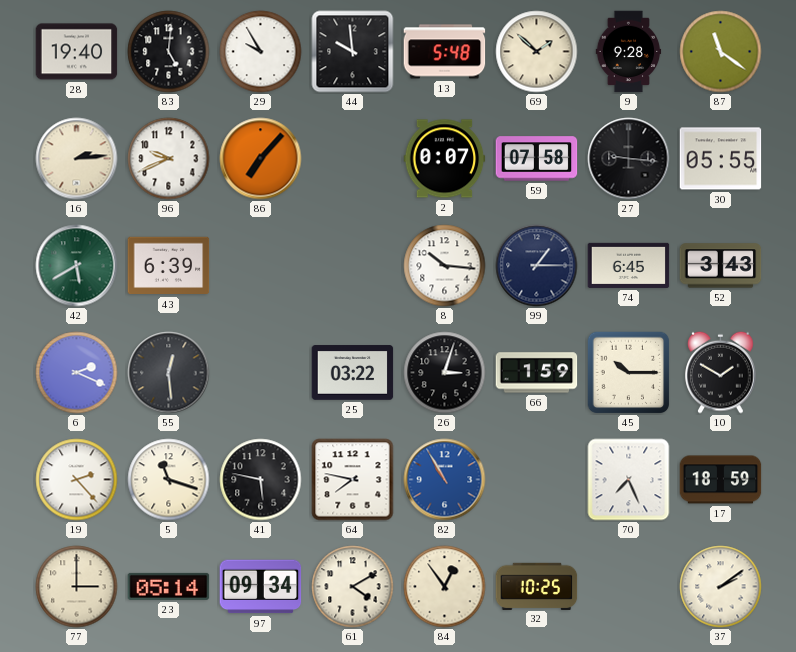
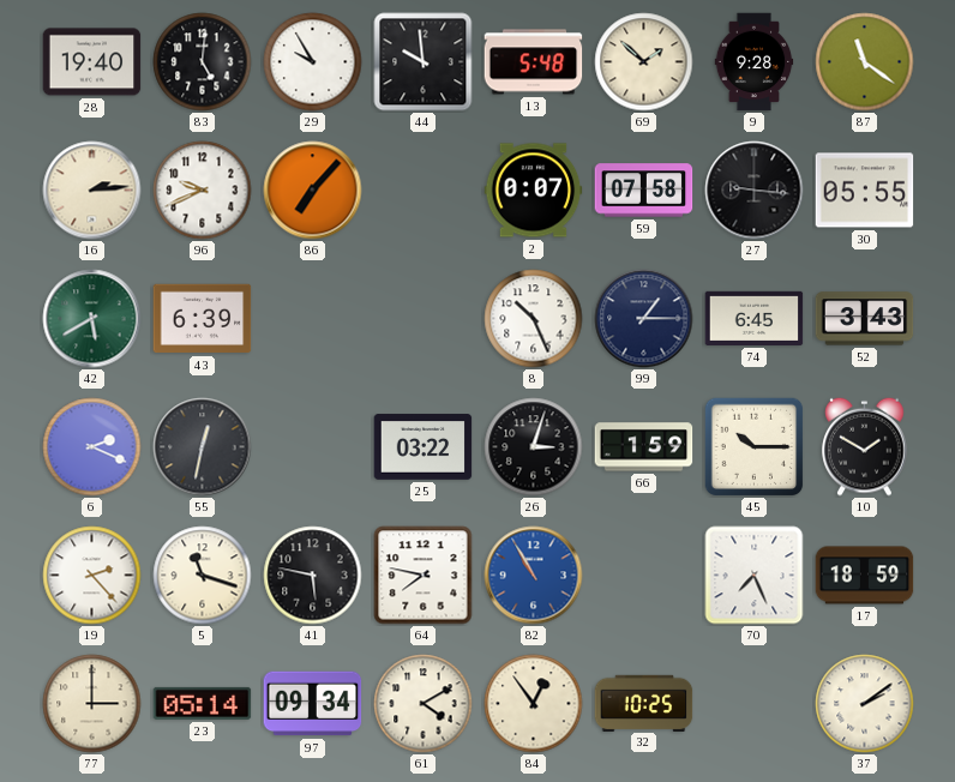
8: 10:16 -> 10:26 (534, 319)
55: 12:29 -> 12:32 (203, 447)
